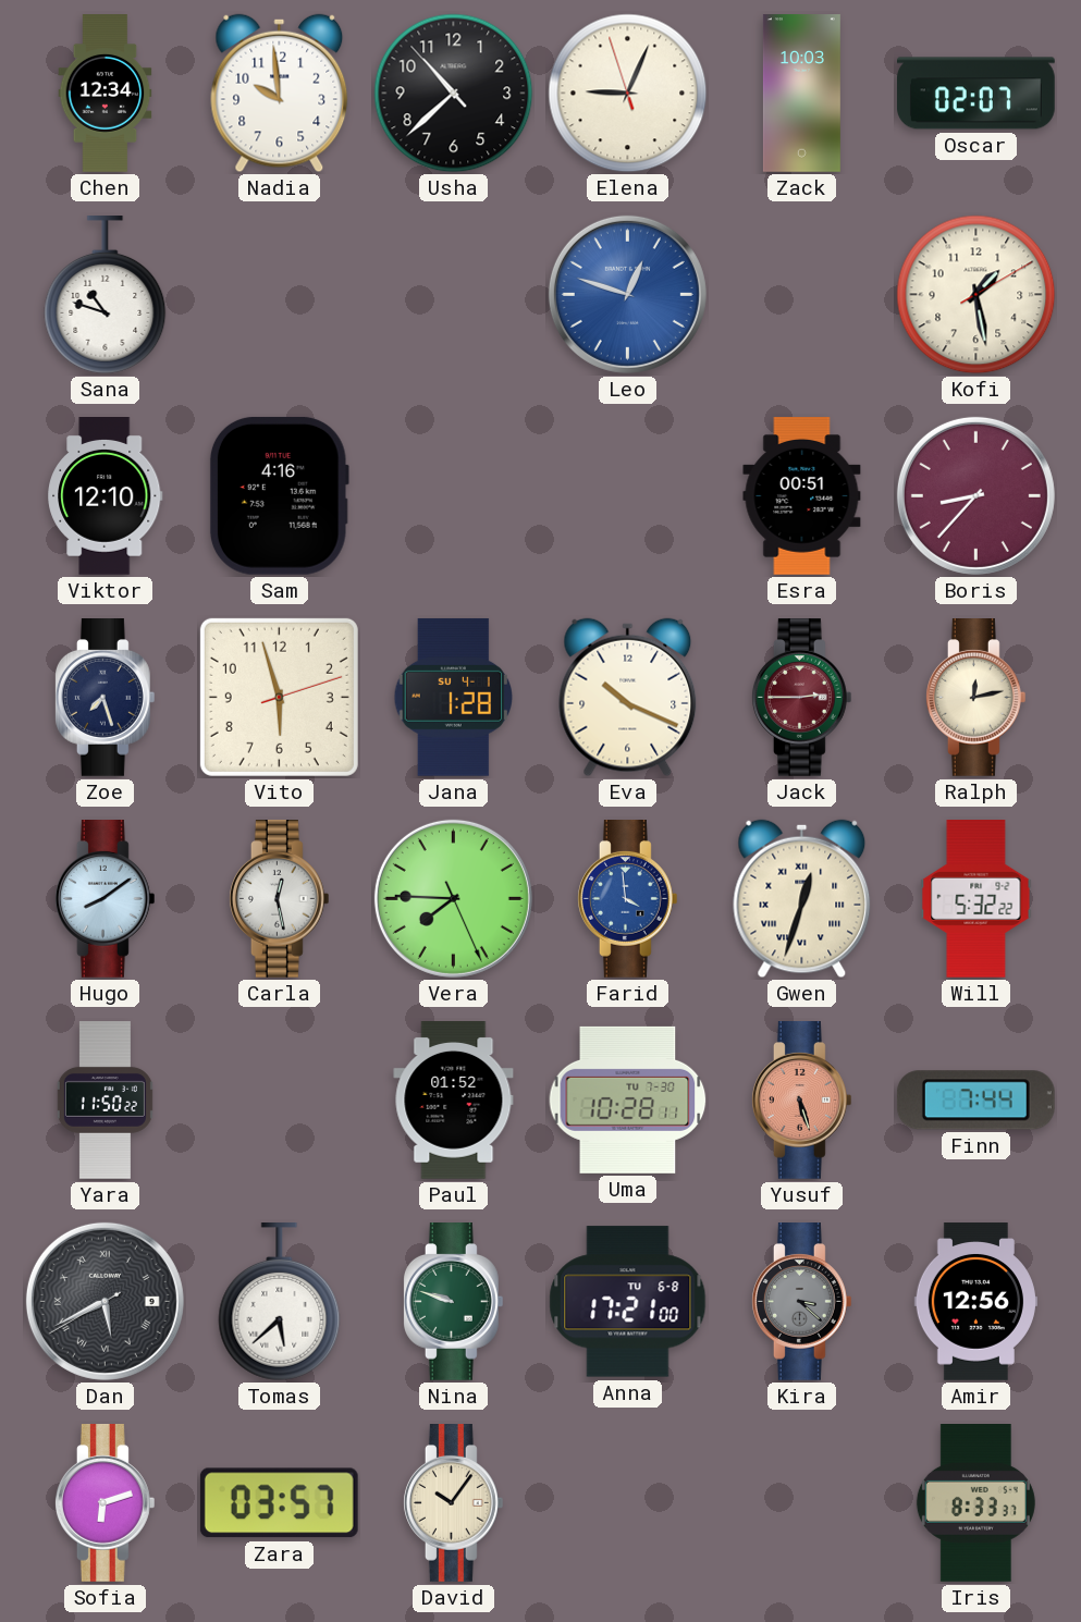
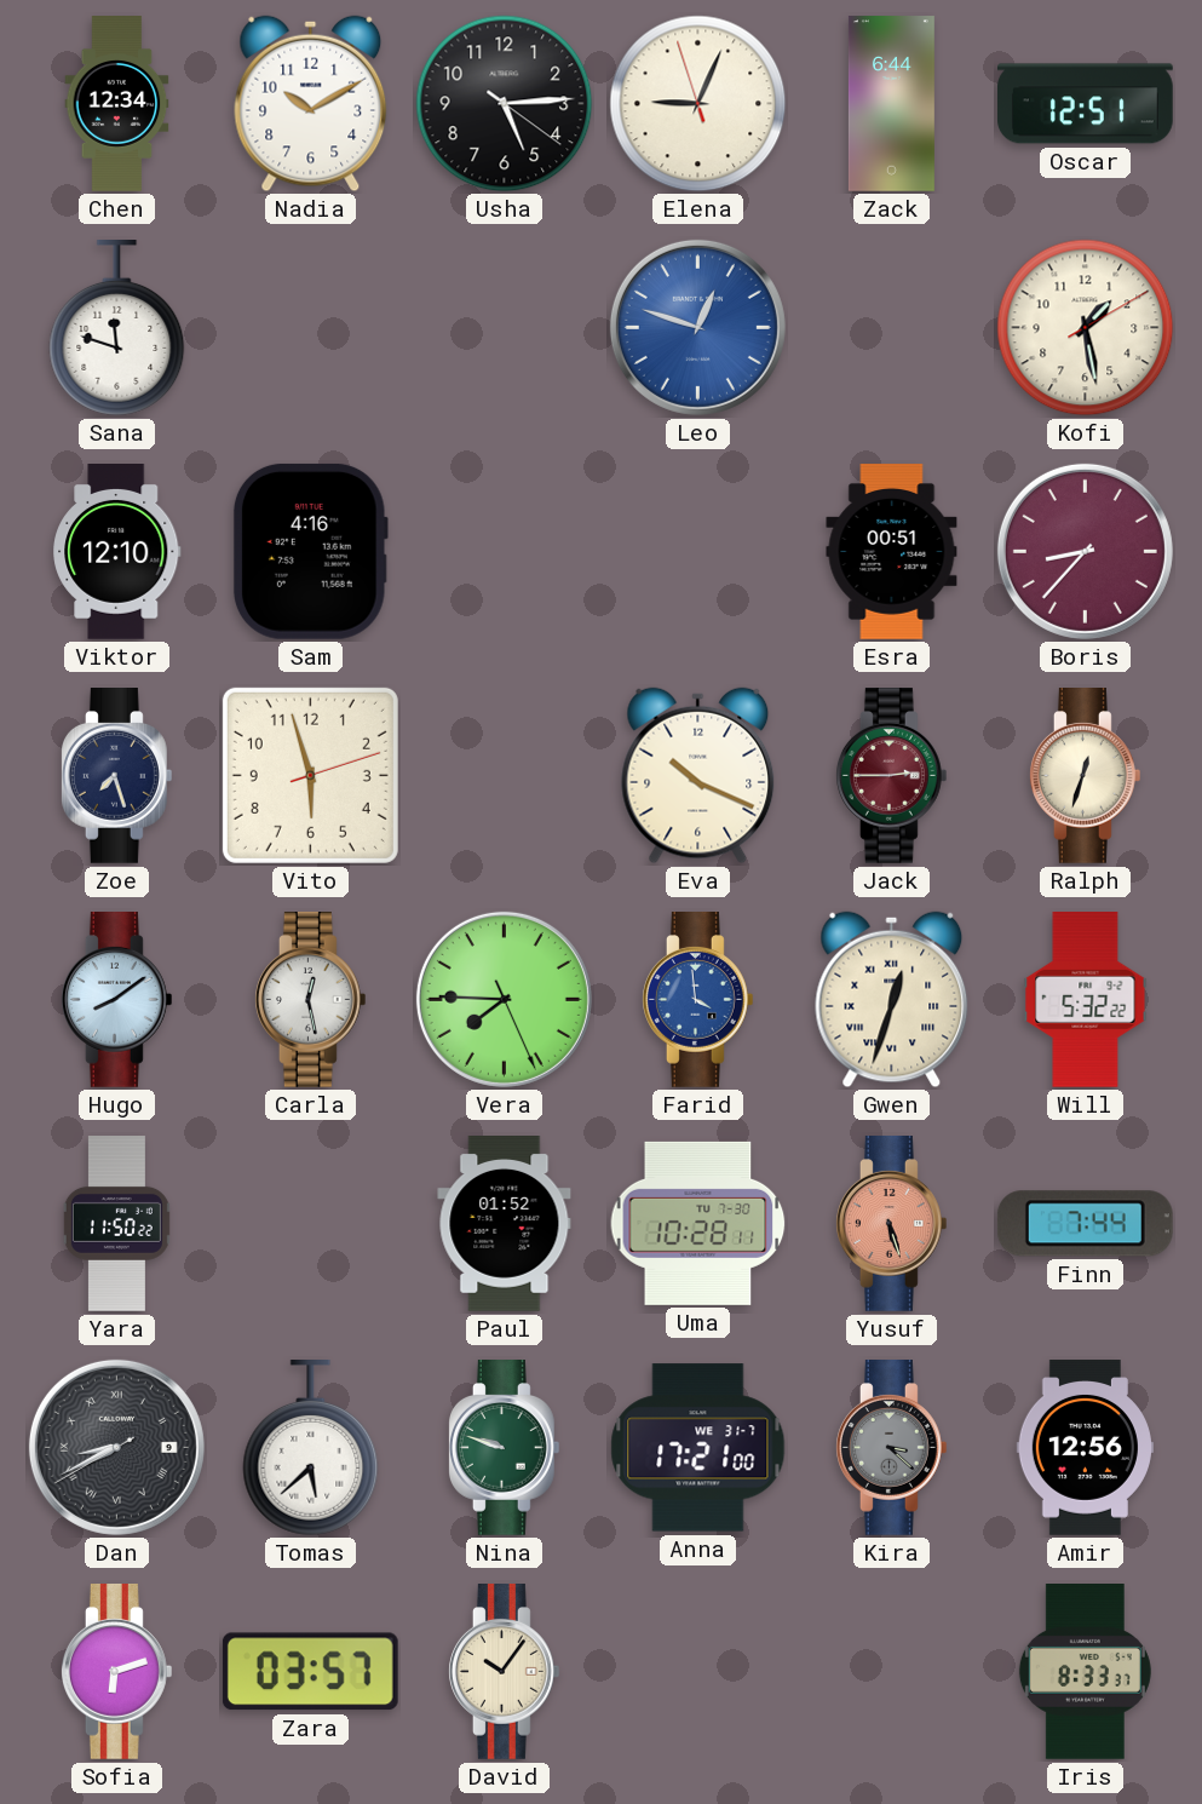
Nadia: 9:59 -> 10:10 (311, 104)
Usha: 10:37 -> 5:14 (505, 104)
Zack: 10:03 -> 6:44 (891, 104)
Oscar: 02:07 -> 12:51 (1086, 104)
Sana: 10:48 -> 11:48 (117, 328)
Jana: 1:28 -> none (453, 697)
Ralph: 12:13 -> 12:33 (1085, 776)
Dan: 5:40 -> 8:40 (116, 1447)
Anna date: TU 6-8 -> WE 31-7 (698, 1448)
